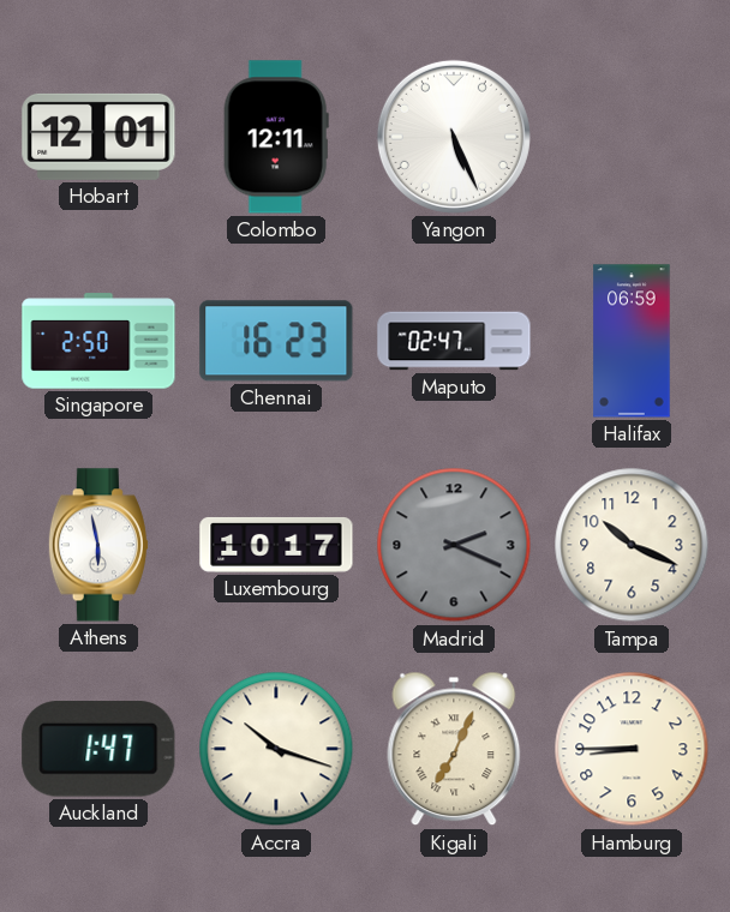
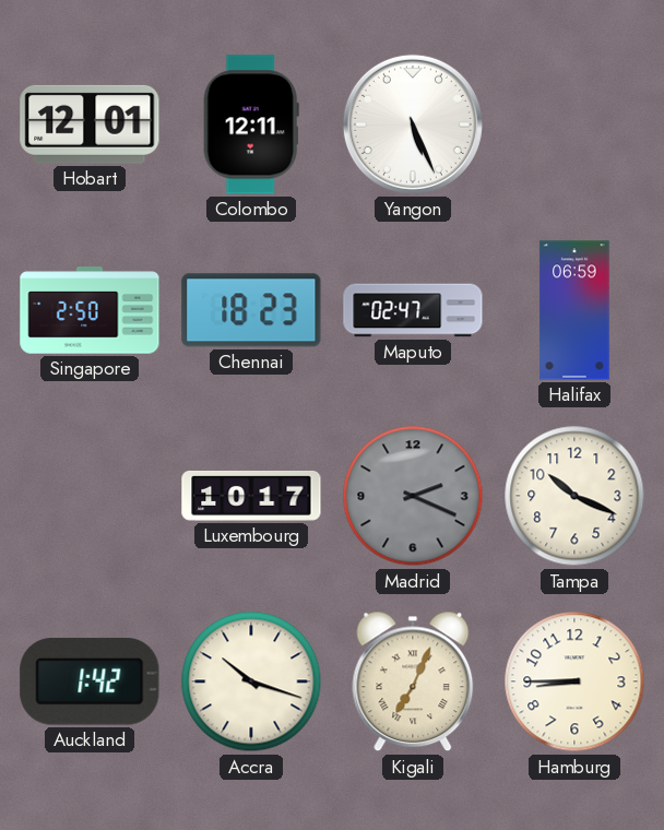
Chennai: 16:23 -> 18:23 (251, 310)
Athens: 5:58 -> none (98, 545)
Auckland: 1:47 -> 1:42 (90, 681)
